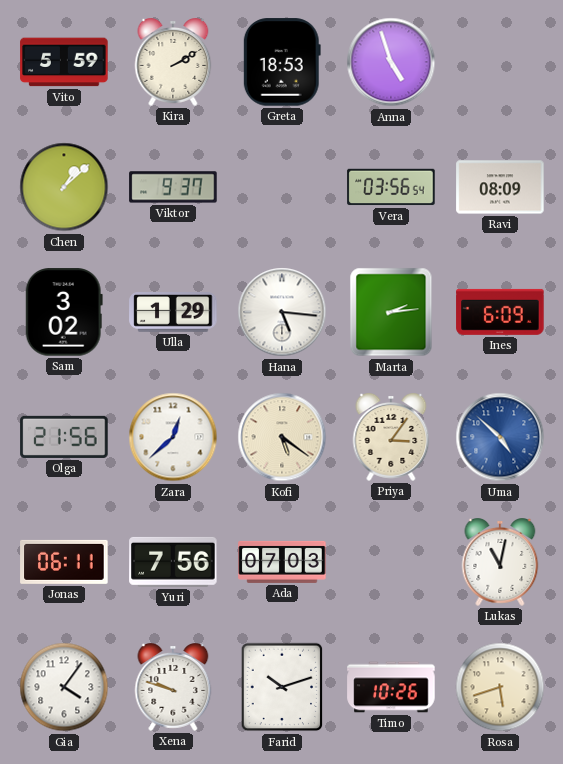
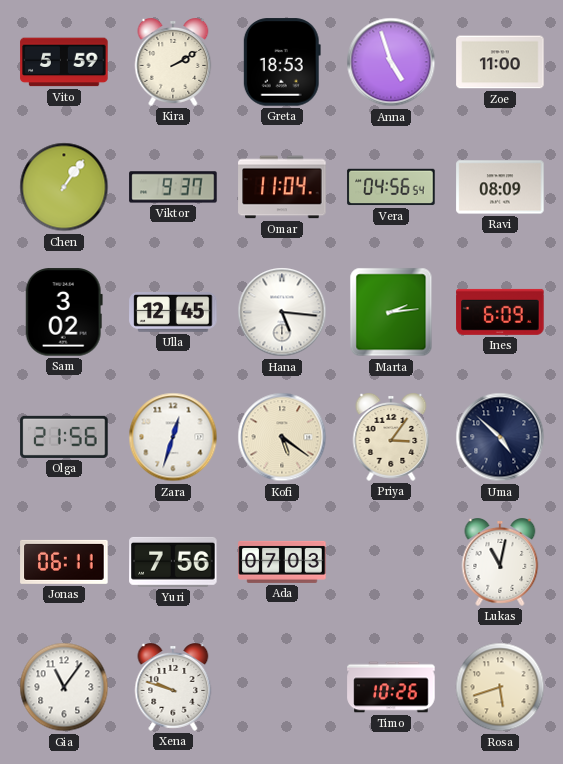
Zoe: none -> 11:00 (500, 62)
Chen: 1:08 -> 1:06 (64, 187)
Omar: none -> 11:04 (282, 187)
Vera: 03:56 -> 04:56 (391, 187)
Ulla: 1:29 -> 12:45 (173, 313)
Zara: 12:38 -> 12:33 (173, 437)
Uma dial: blue -> navy (500, 437)
Gia: 4:06 -> 11:06 (64, 687)
Farid: 10:12 -> none (282, 687)
